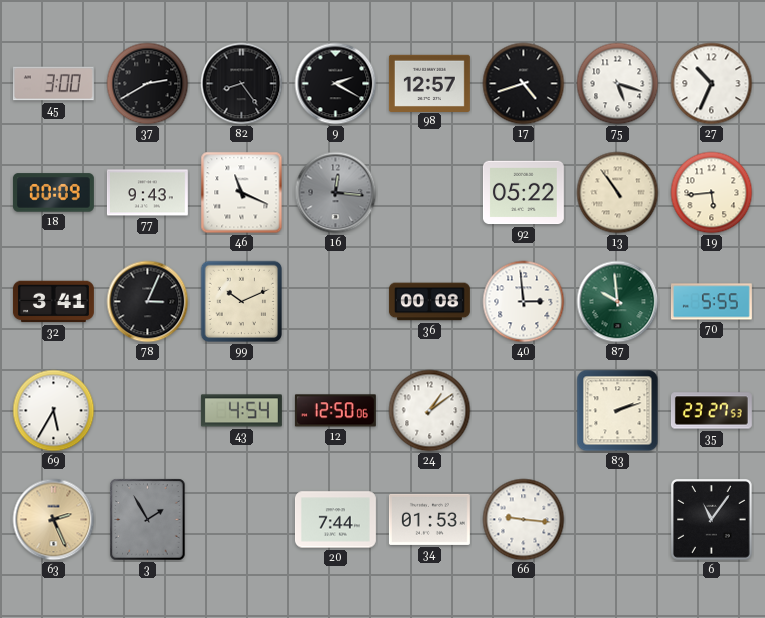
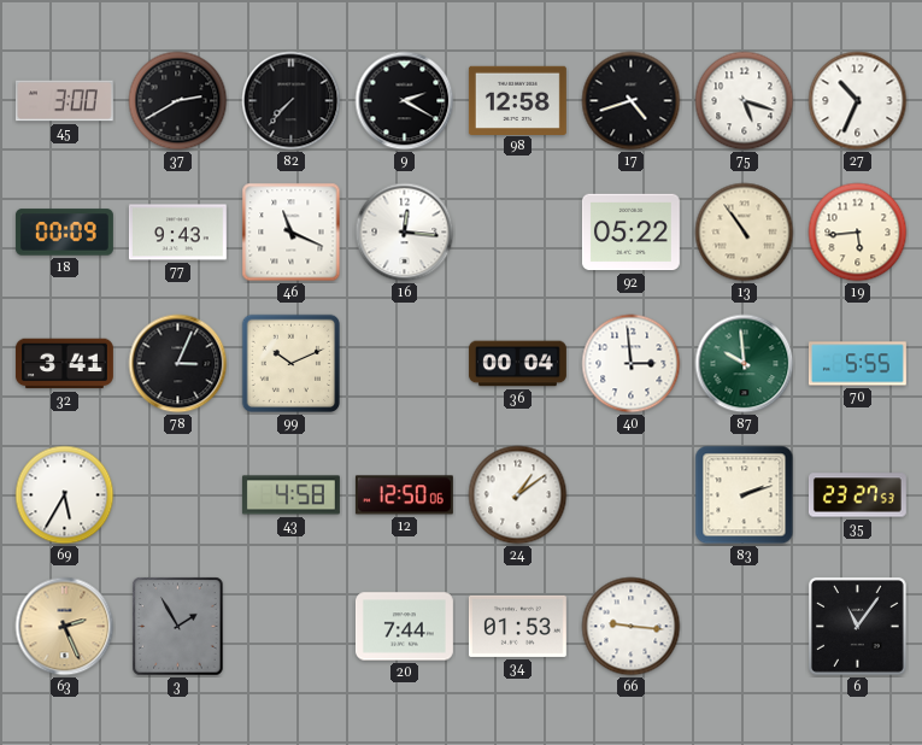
82: 8:24 -> 7:37 (292, 101)
98: 12:57 -> 12:58 (517, 100)
16 dial: grey -> white (405, 233)
36: 00:08 -> 00:04 (517, 364)
43: 4:54 -> 4:58 (290, 495)
